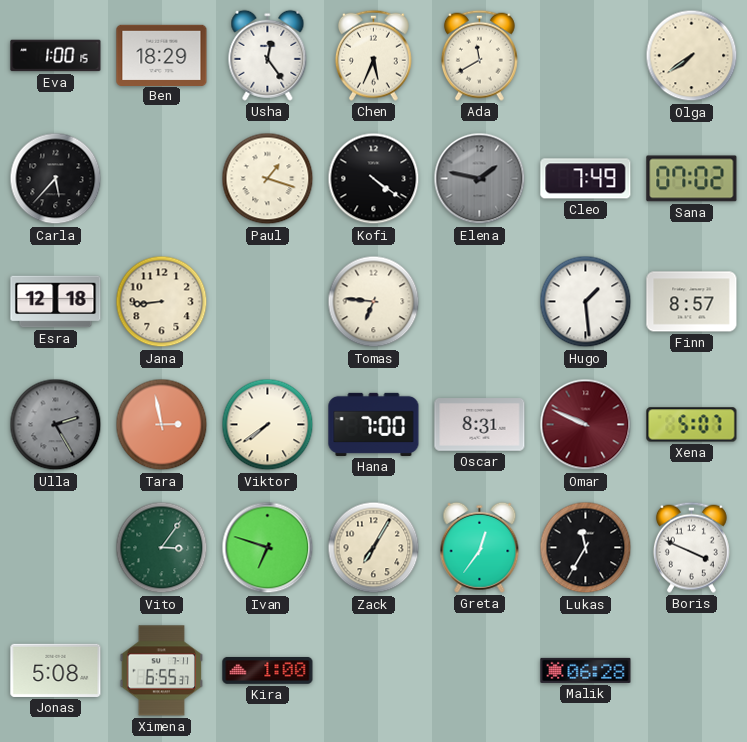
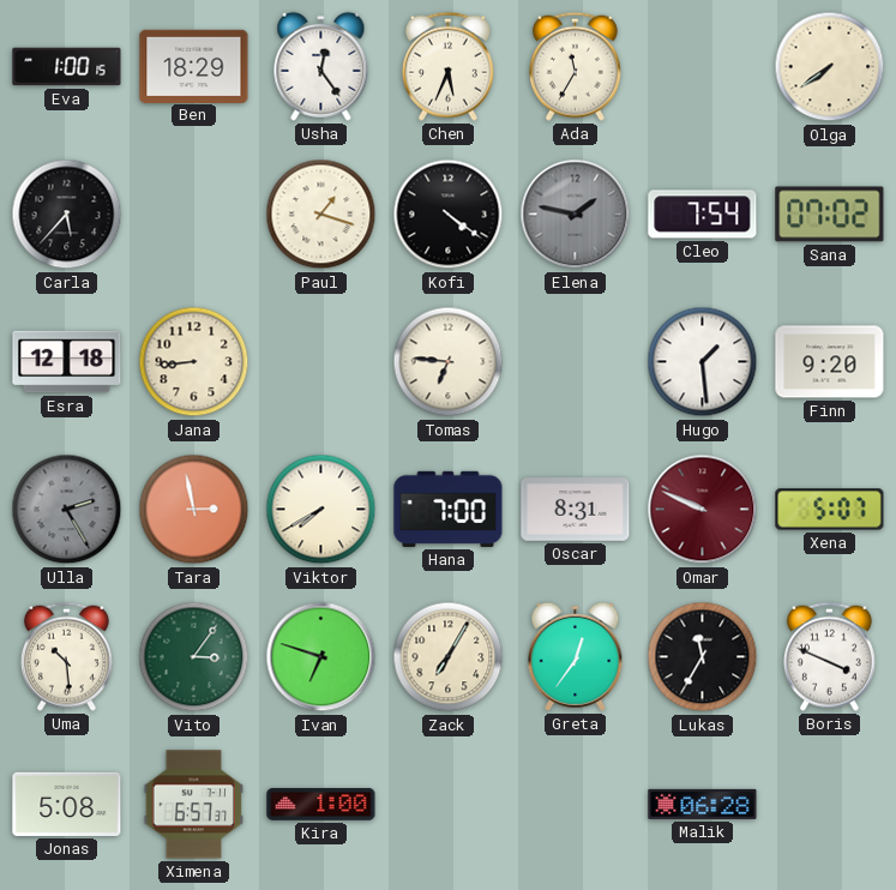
Ada: 11:40 -> 11:35 (575, 66)
Cleo: 7:49 -> 7:54 (703, 215)
Finn: 8:57 -> 9:20 (830, 362)
Viktor: 7:39 -> 7:40 (321, 510)
Uma: none -> 10:29 (66, 656)
Ximena: 6:55 -> 6:57 (194, 805)
